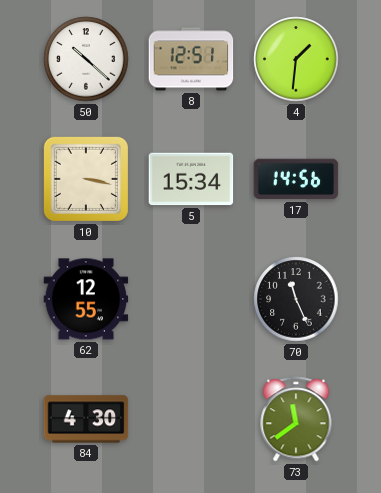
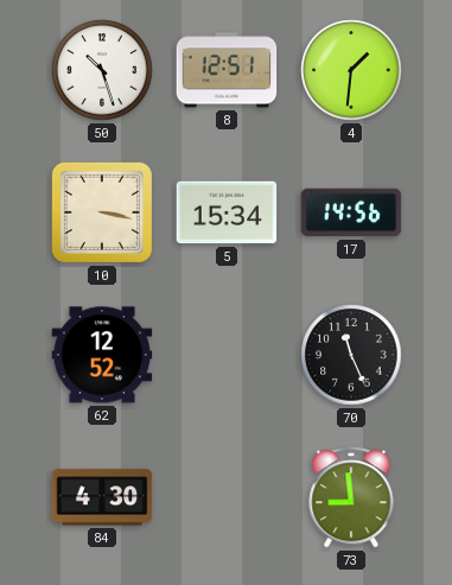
50: 10:22 -> 10:27 (102, 70)
62: 12:55 -> 12:52 (102, 355)
73: 11:39 -> 8:59 (351, 497)
